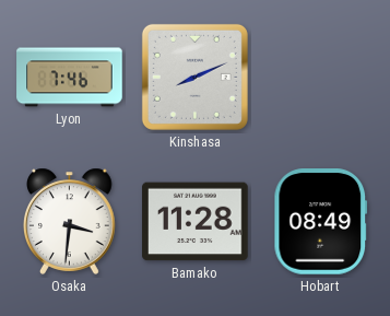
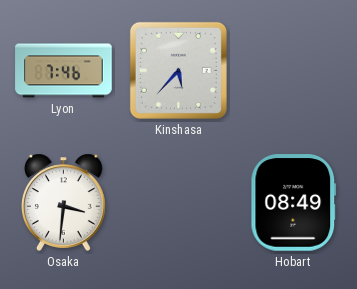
Kinshasa: 8:11 -> 5:37 (178, 70)
Bamako: 11:28 -> none (196, 222)
